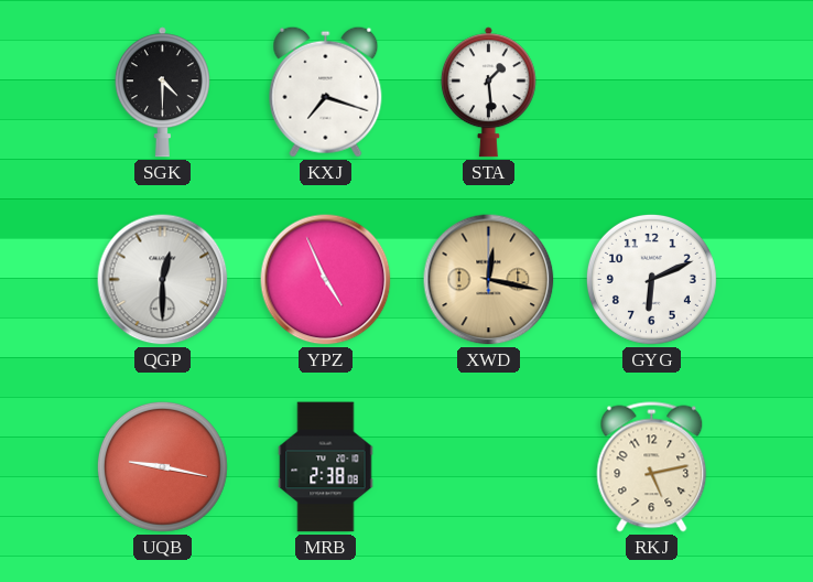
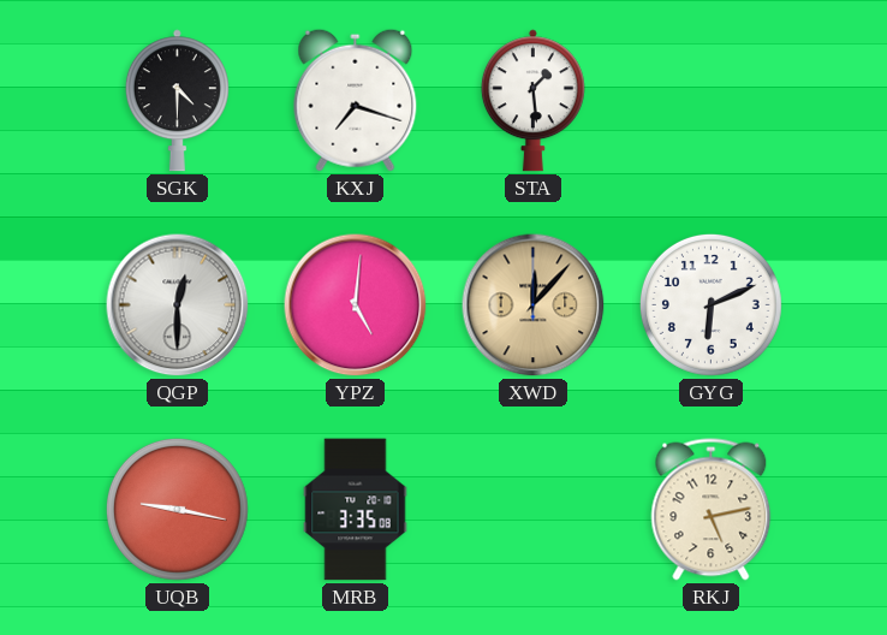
YPZ: 4:56 -> 5:01 (356, 305)
XWD: 12:17 -> 12:07 (534, 305)
MRB: 2:38 -> 3:35 (356, 510)
